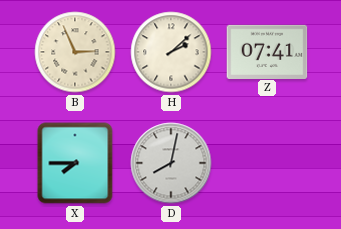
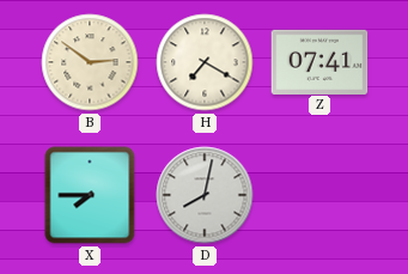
B: 2:56 -> 2:51 (90, 62)
H: 2:08 -> 7:20 (205, 62)
